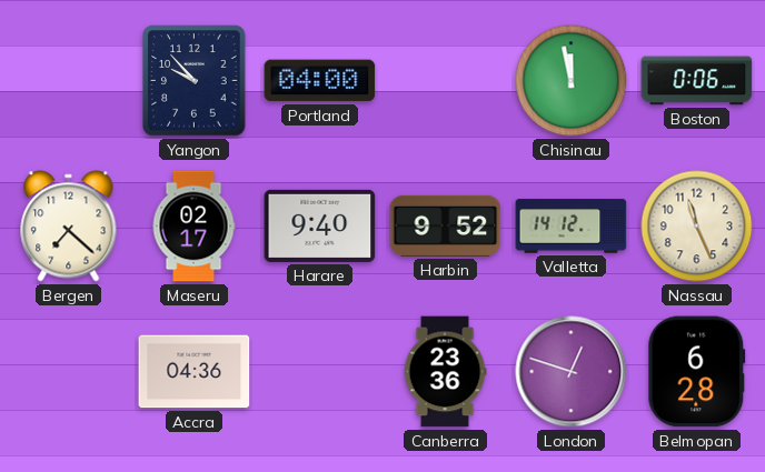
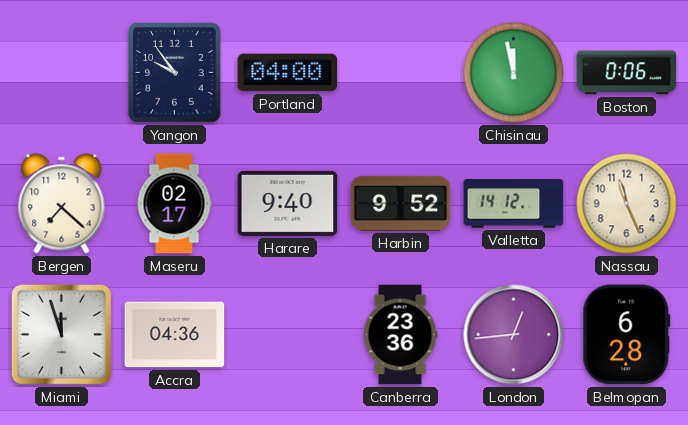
Yangon: 9:53 -> 9:54 (175, 73)
Miami: none -> 11:57 (61, 334)
London: 12:48 -> 12:44 (514, 335)
